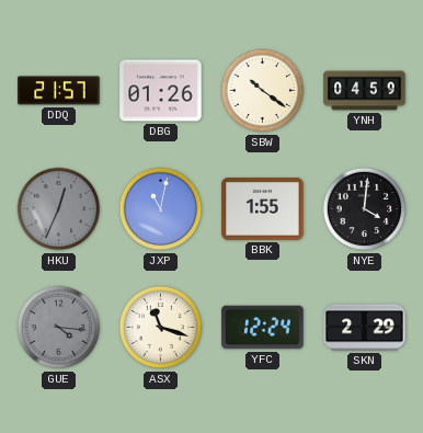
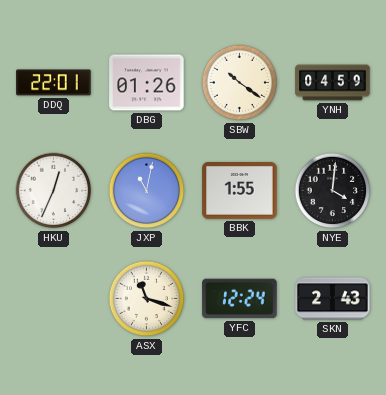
DDQ: 21:57 -> 22:01 (54, 83)
HKU dial: grey -> white (54, 191)
GUE: 4:16 -> none (59, 328)
SKN: 2:29 -> 2:43 (333, 299)
